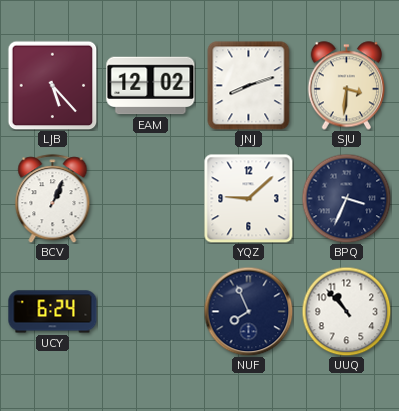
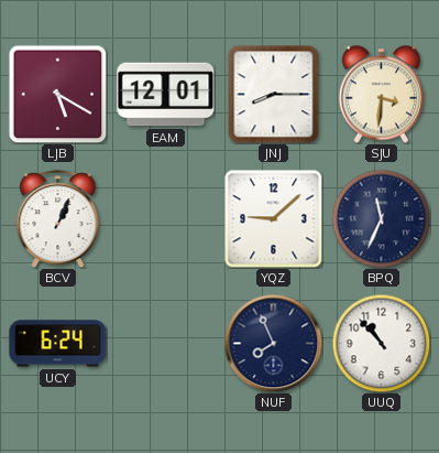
LJB: 5:23 -> 5:20 (57, 94)
EAM: 12:02 -> 12:01 (166, 95)
JNJ: 8:12 -> 8:15 (274, 94)
BPQ: 3:34 -> 11:34 (381, 218)
